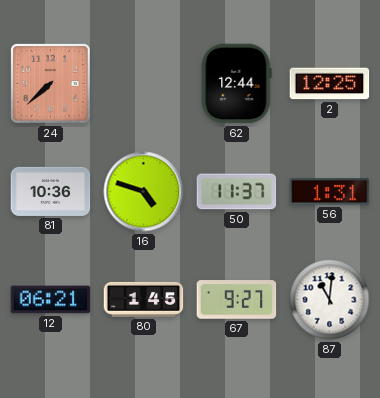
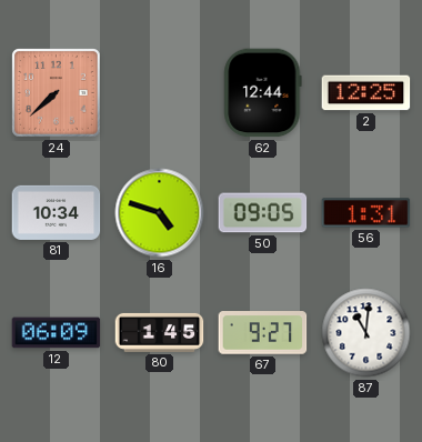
81: 10:36 -> 10:34 (57, 212)
50: 11:37 -> 09:05 (263, 213)
12: 06:21 -> 06:09 (57, 333)
